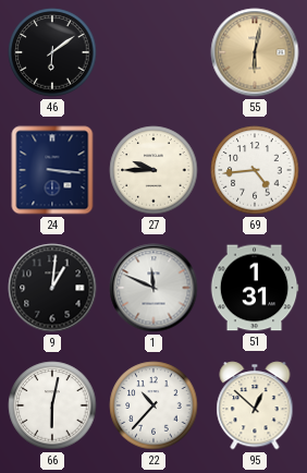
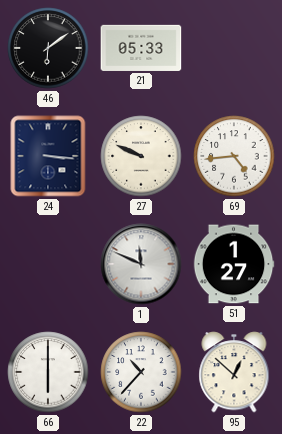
21: none -> 05:33 (141, 48)
55: 6:02 -> none (255, 52)
27: 9:45 -> 9:49 (141, 156)
9: 1:01 -> none (52, 288)
51: 1:31 -> 1:27 (234, 264)
66: 6:02 -> 6:00 (48, 372)
